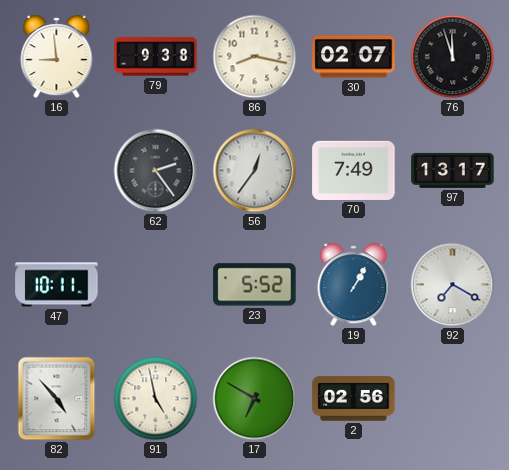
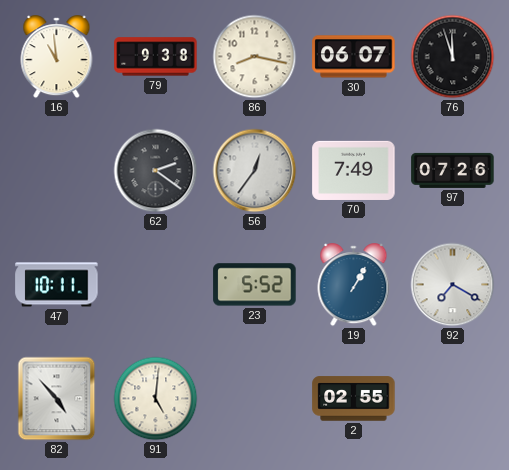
16: 8:59 -> 10:59 (57, 57)
30: 02:07 -> 06:07 (354, 57)
62: 2:24 -> 2:21 (156, 171)
97: 13:17 -> 07:26 (453, 170)
91: 4:58 -> 5:01 (156, 399)
17: 6:50 -> none (255, 399)
2: 02:56 -> 02:55 (354, 399)
